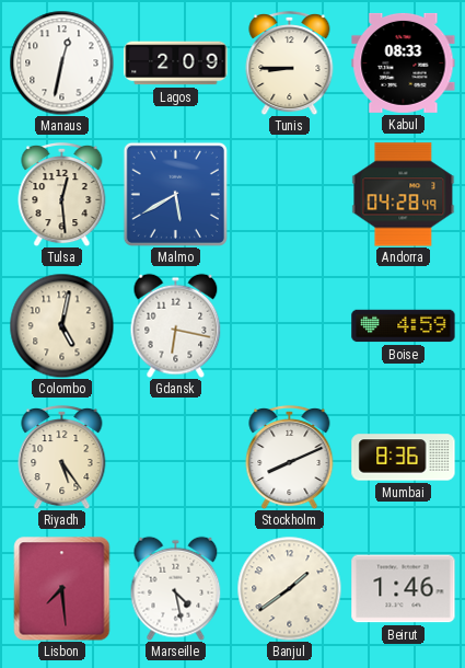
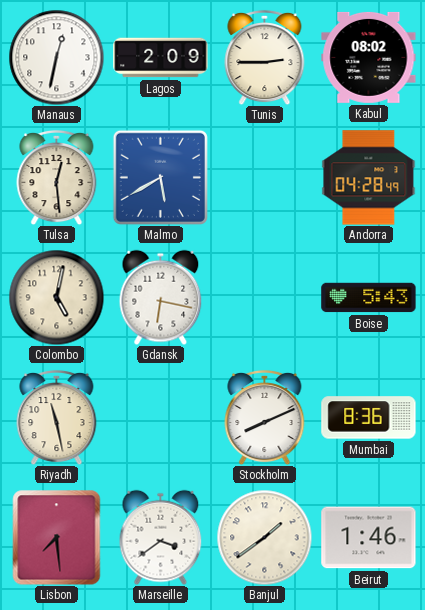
Tunis: 8:45 -> 2:45 (265, 57)
Kabul: 08:33 -> 08:02 (369, 57)
Boise: 4:59 -> 5:43 (369, 298)
Riyadh: 5:24 -> 11:28 (57, 417)
Marseille: 4:28 -> 3:39 (161, 537)
